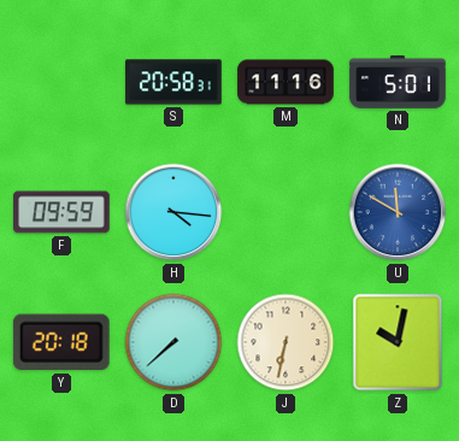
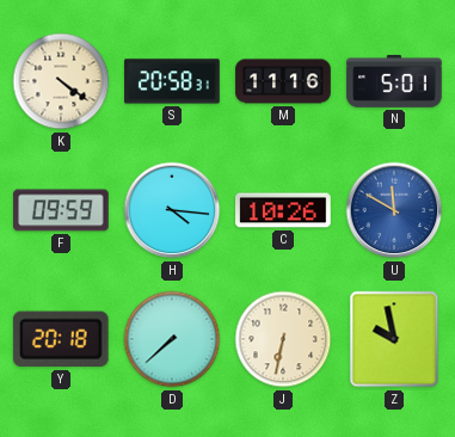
K: none -> 4:21 (61, 81)
C: none -> 10:26 (283, 210)
Z: 10:02 -> 9:58 (394, 339)
